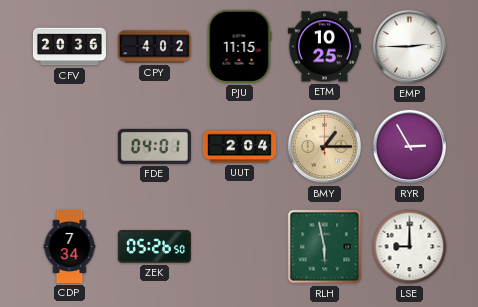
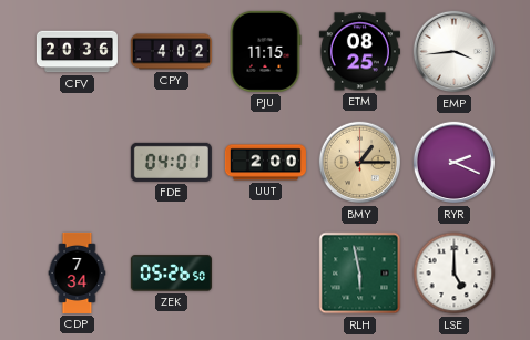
ETM: 10:25 -> 08:25 (359, 52)
EMP: 2:45 -> 3:44 (455, 52)
UUT: 2:04 -> 2:00 (265, 163)
RYR: 2:55 -> 2:19 (455, 163)
LSE: 9:00 -> 5:00 (455, 274)
